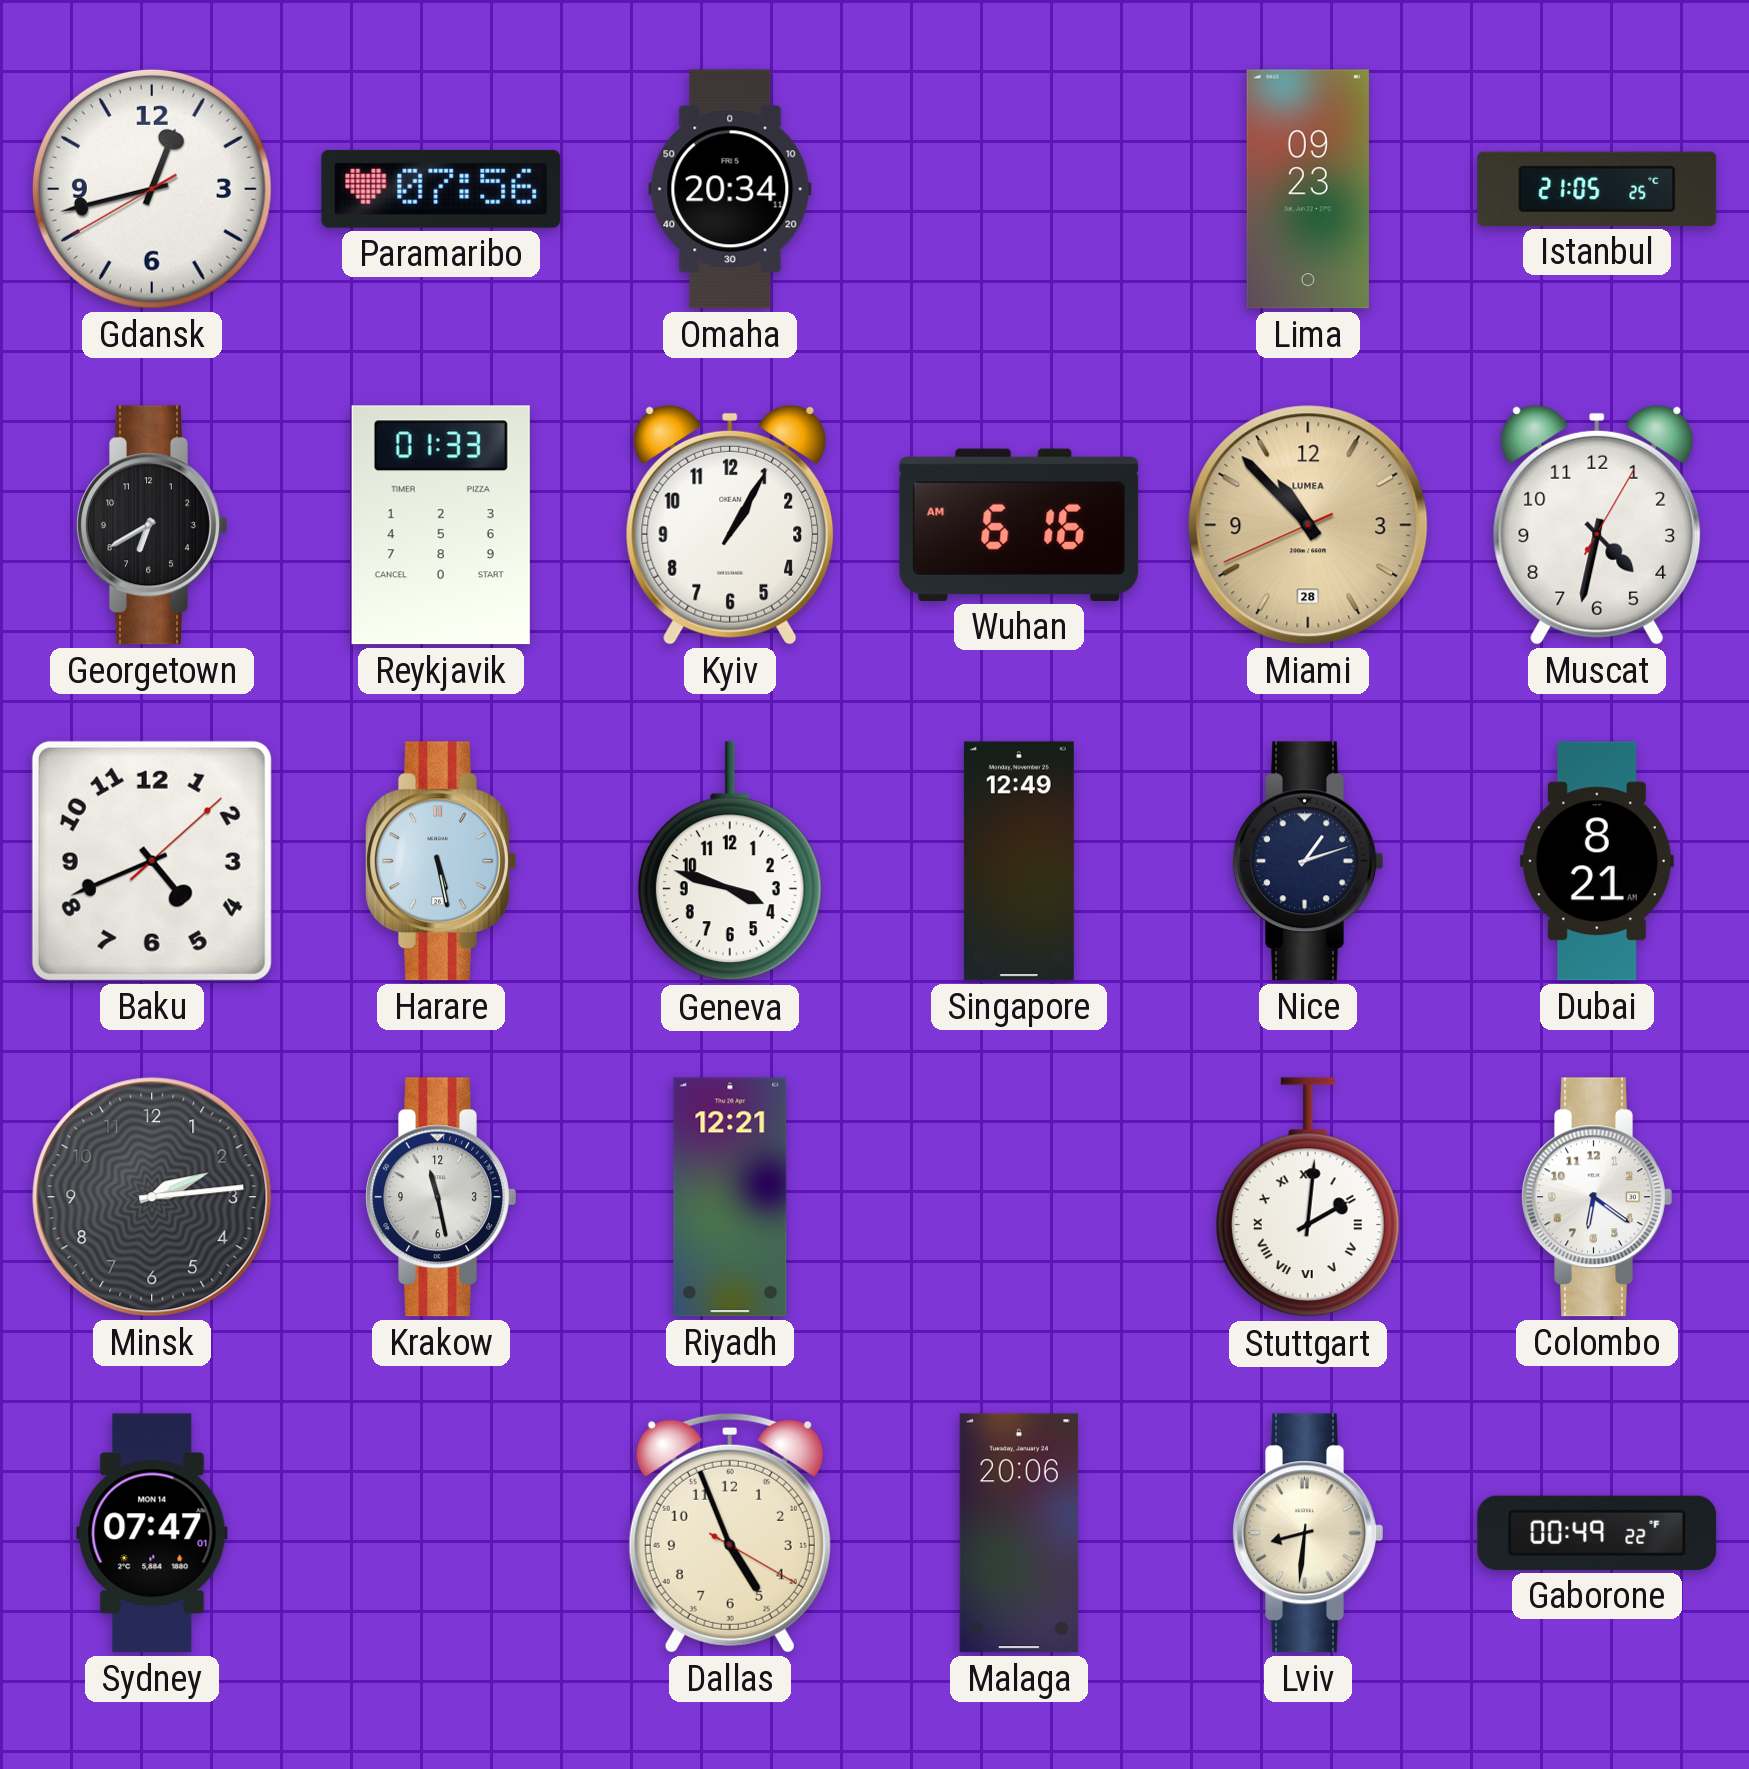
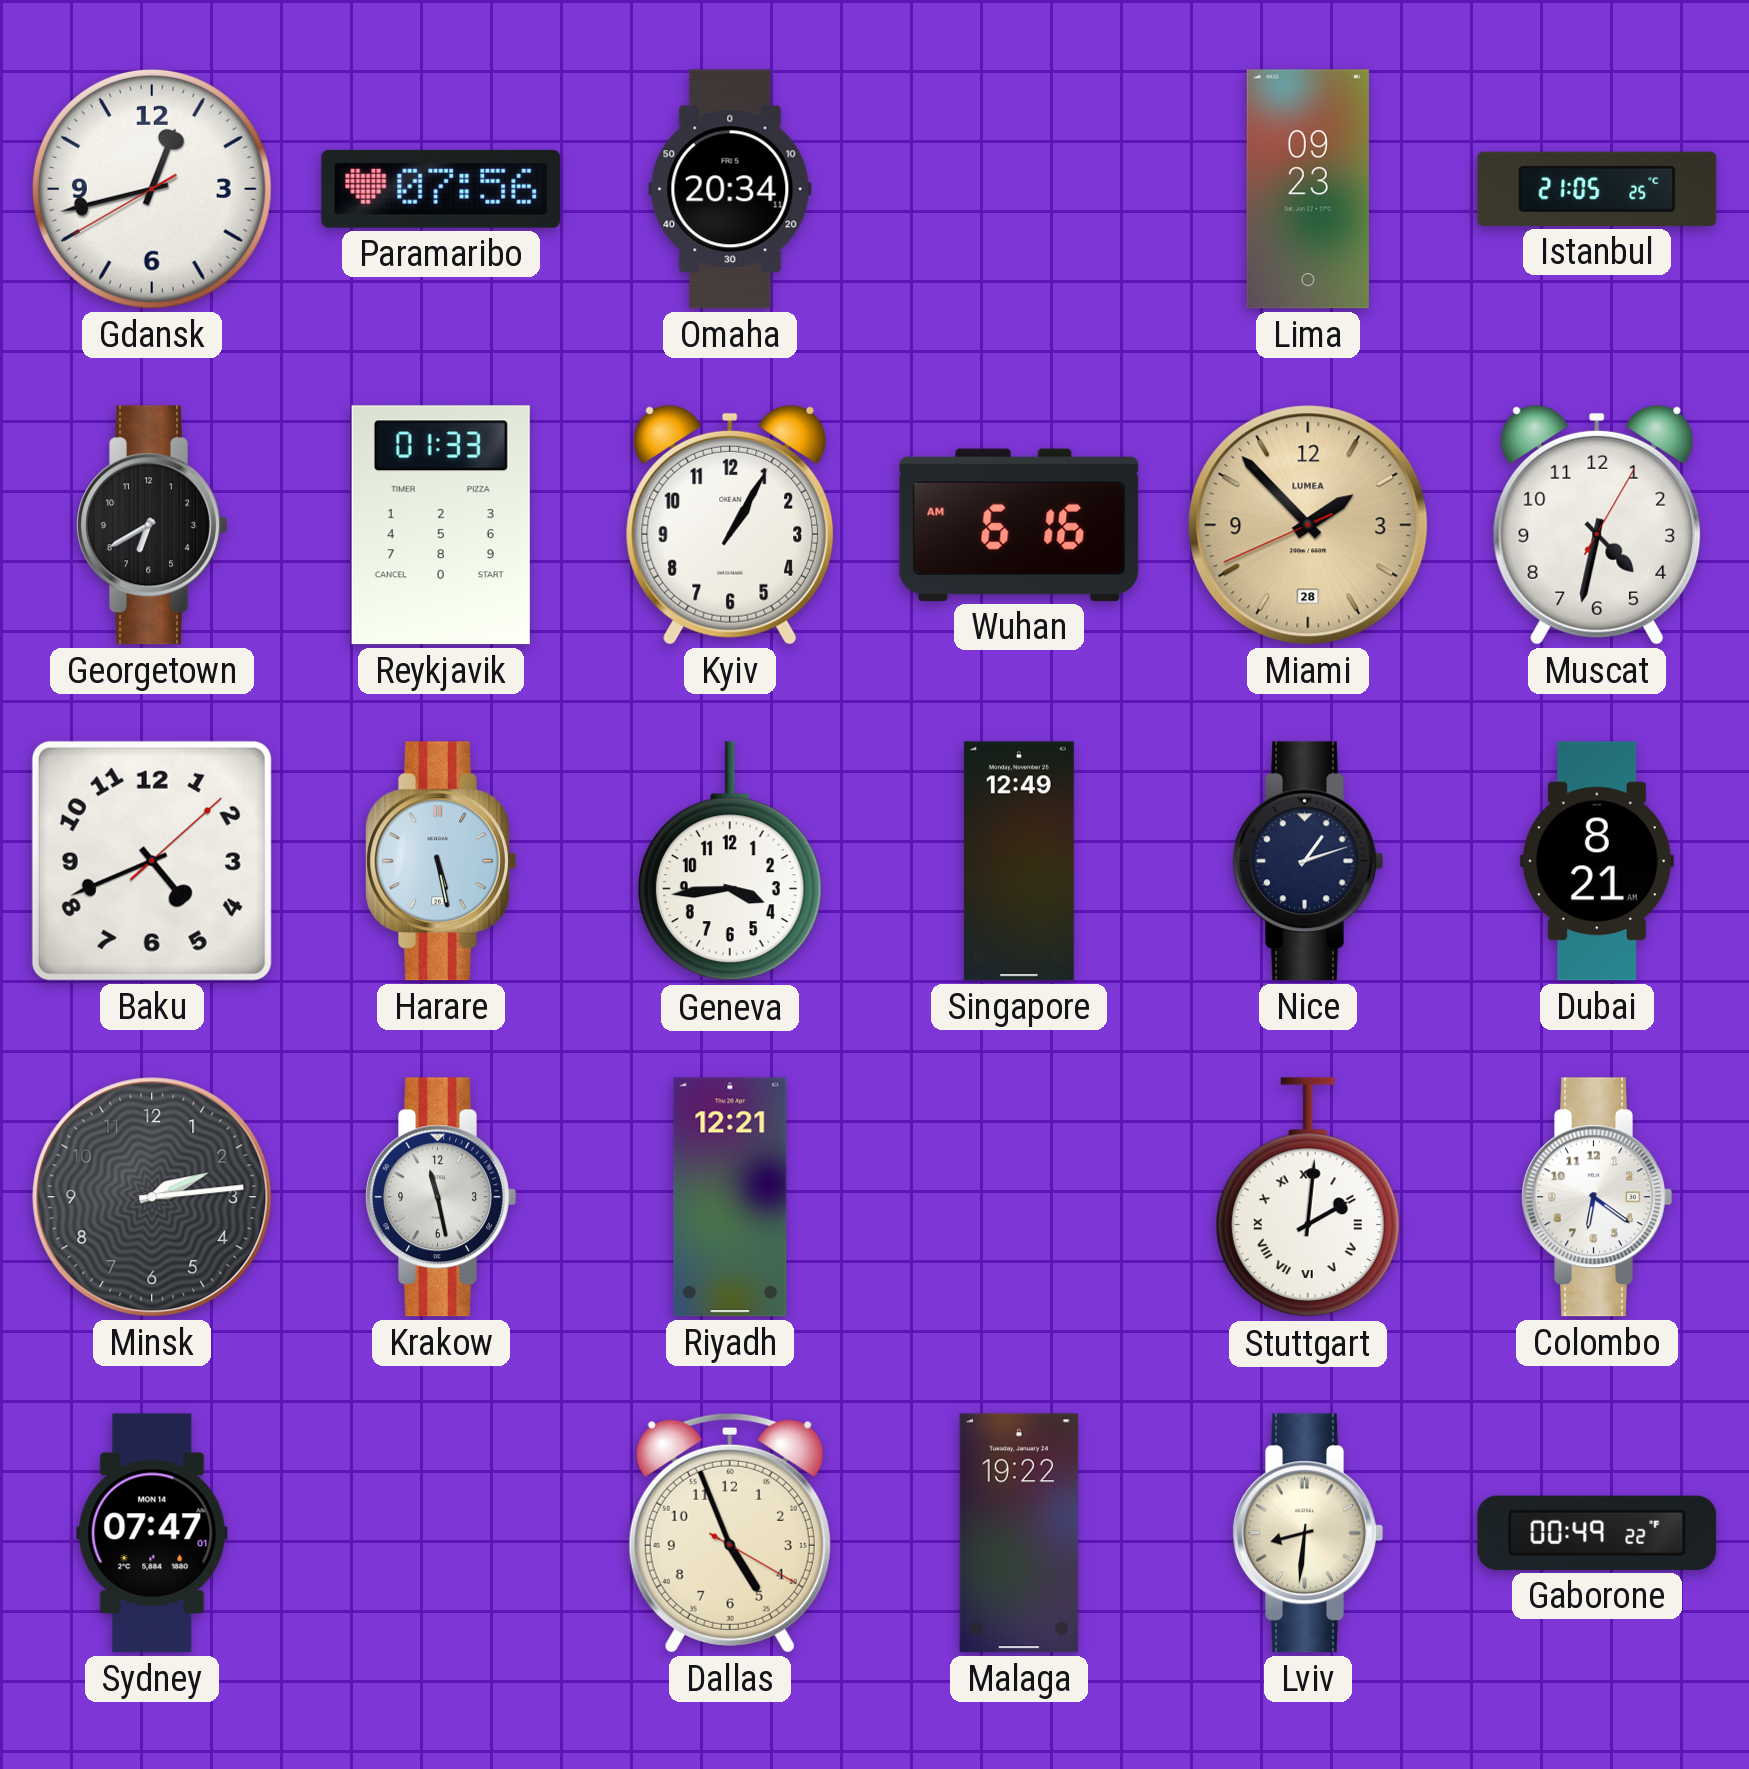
Miami: 10:52 -> 1:52 (1308, 525)
Geneva: 3:48 -> 3:44 (730, 862)
Malaga: 20:06 -> 19:22 (1019, 1533)
